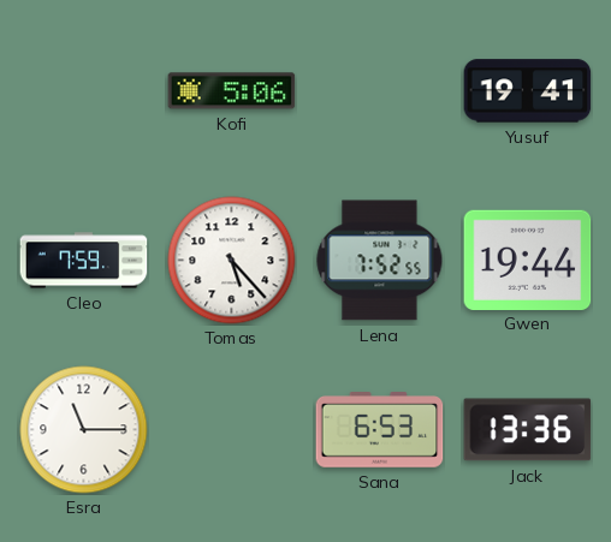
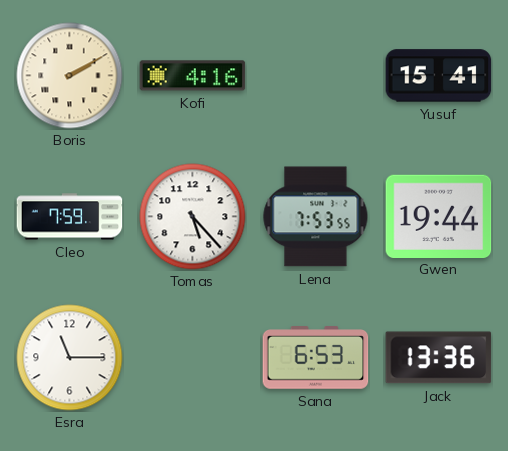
Boris: none -> 2:10 (70, 76)
Kofi: 5:06 -> 4:16 (193, 76)
Yusuf: 19:41 -> 15:41 (439, 76)
Lena: 7:52 -> 7:53 (316, 217)
